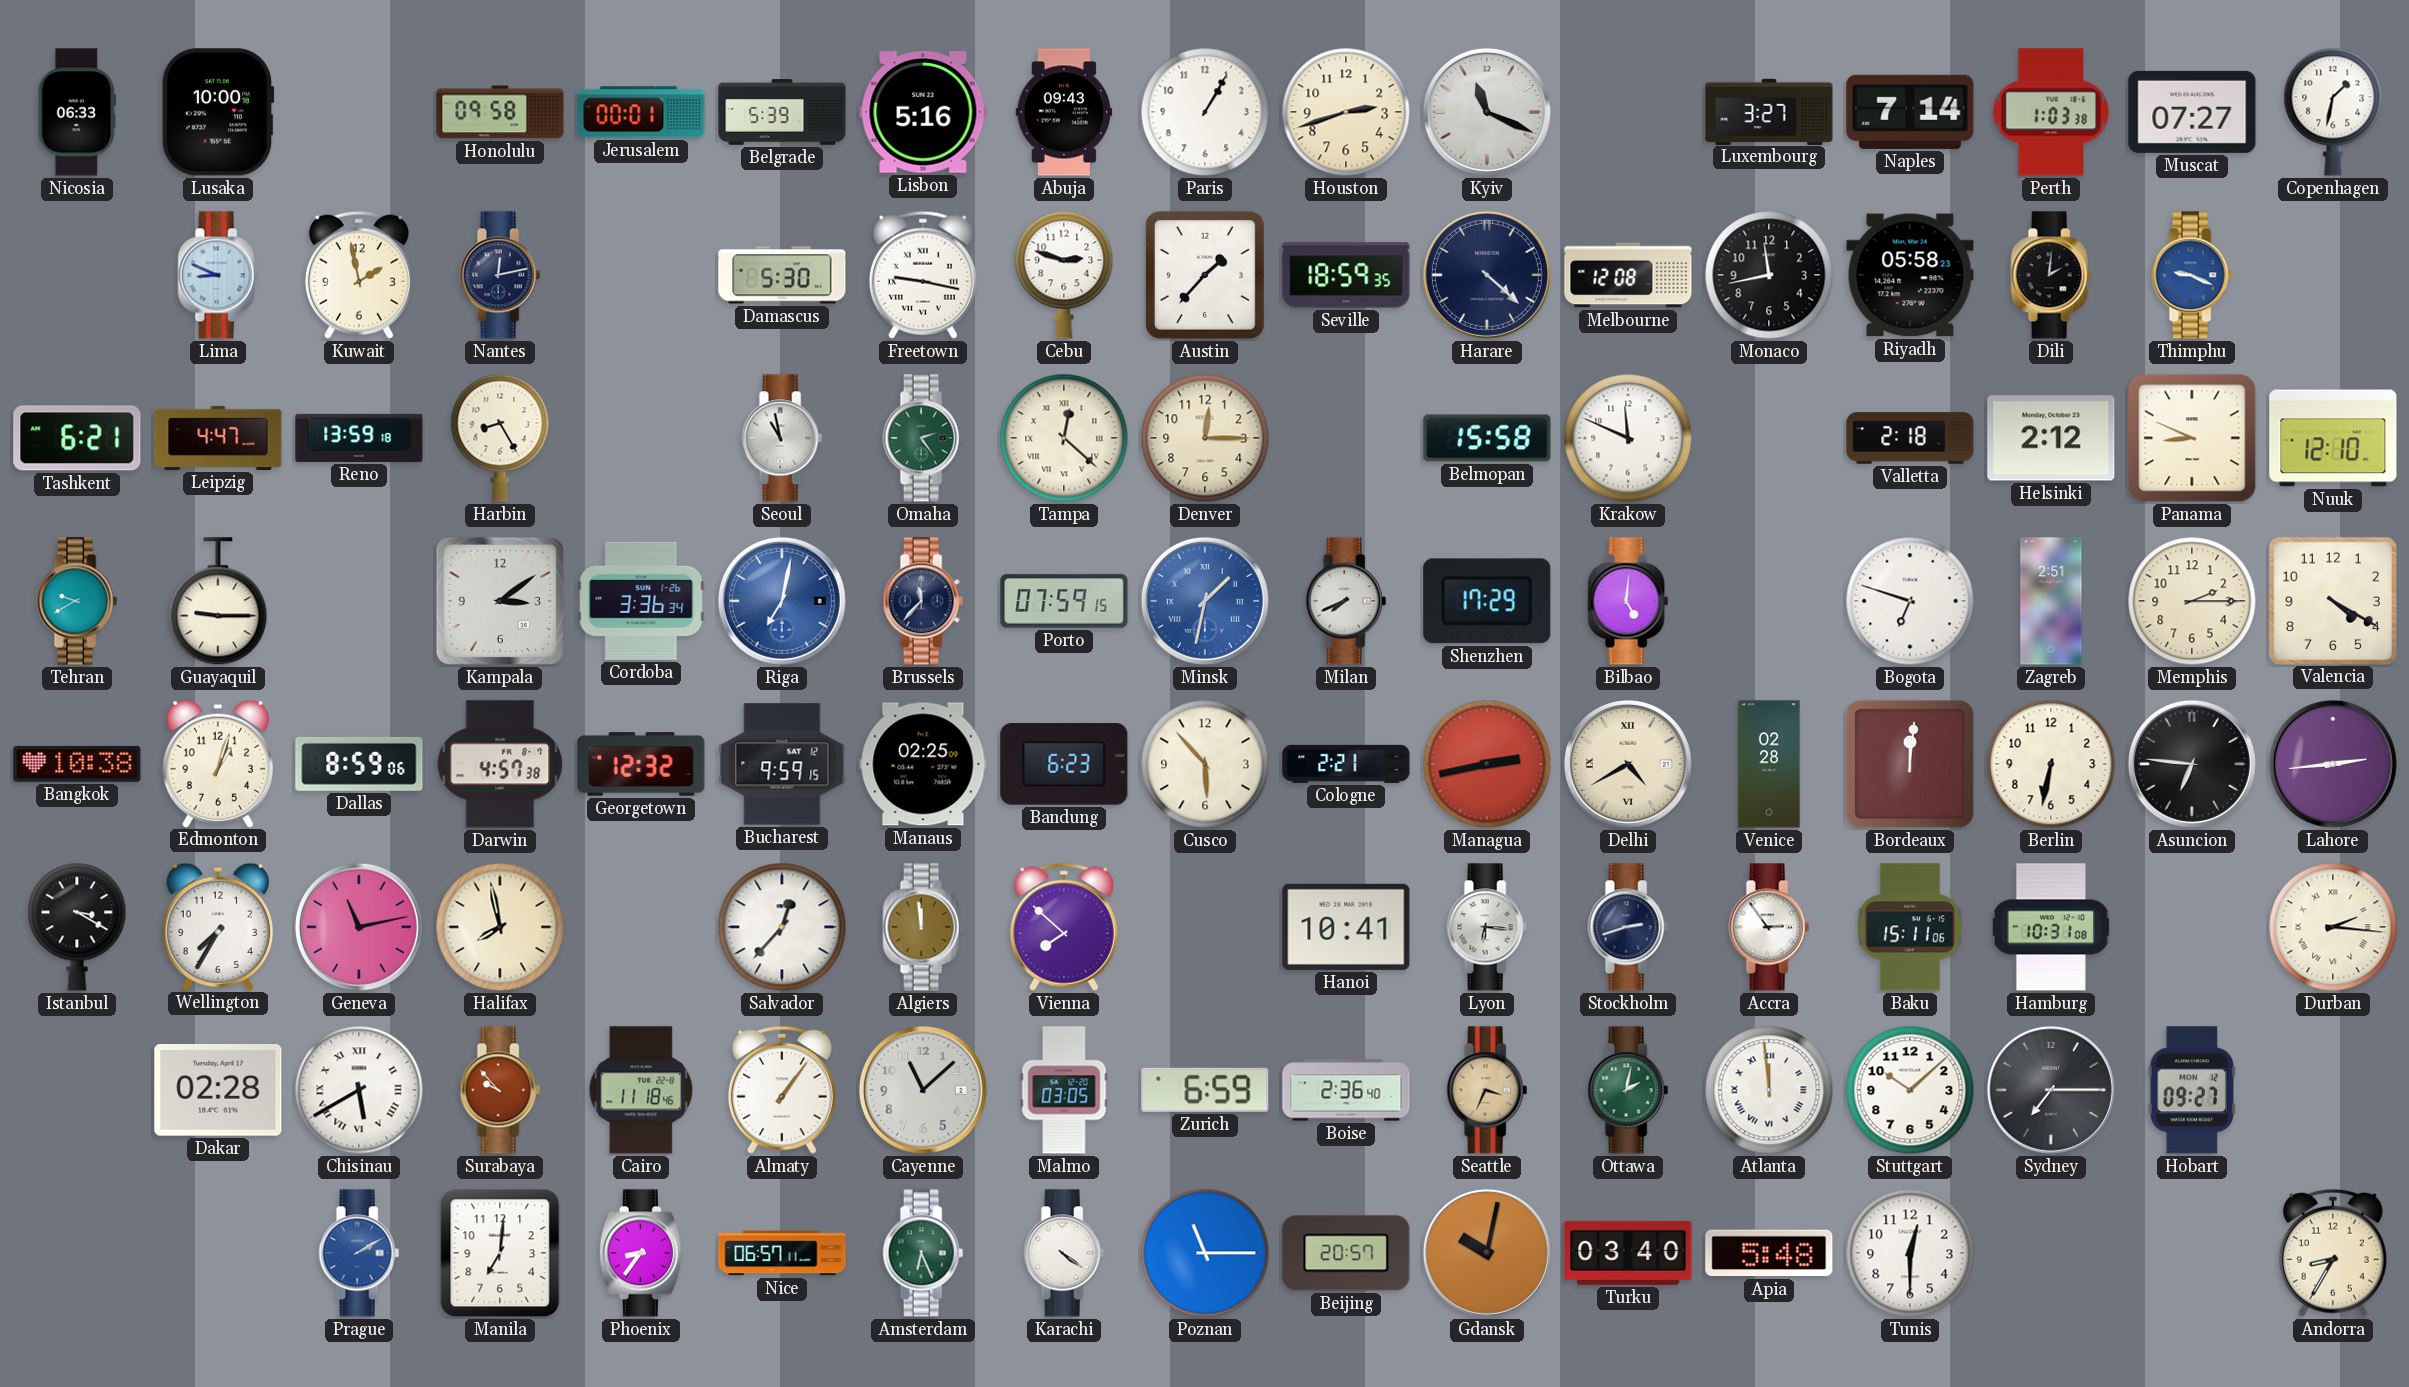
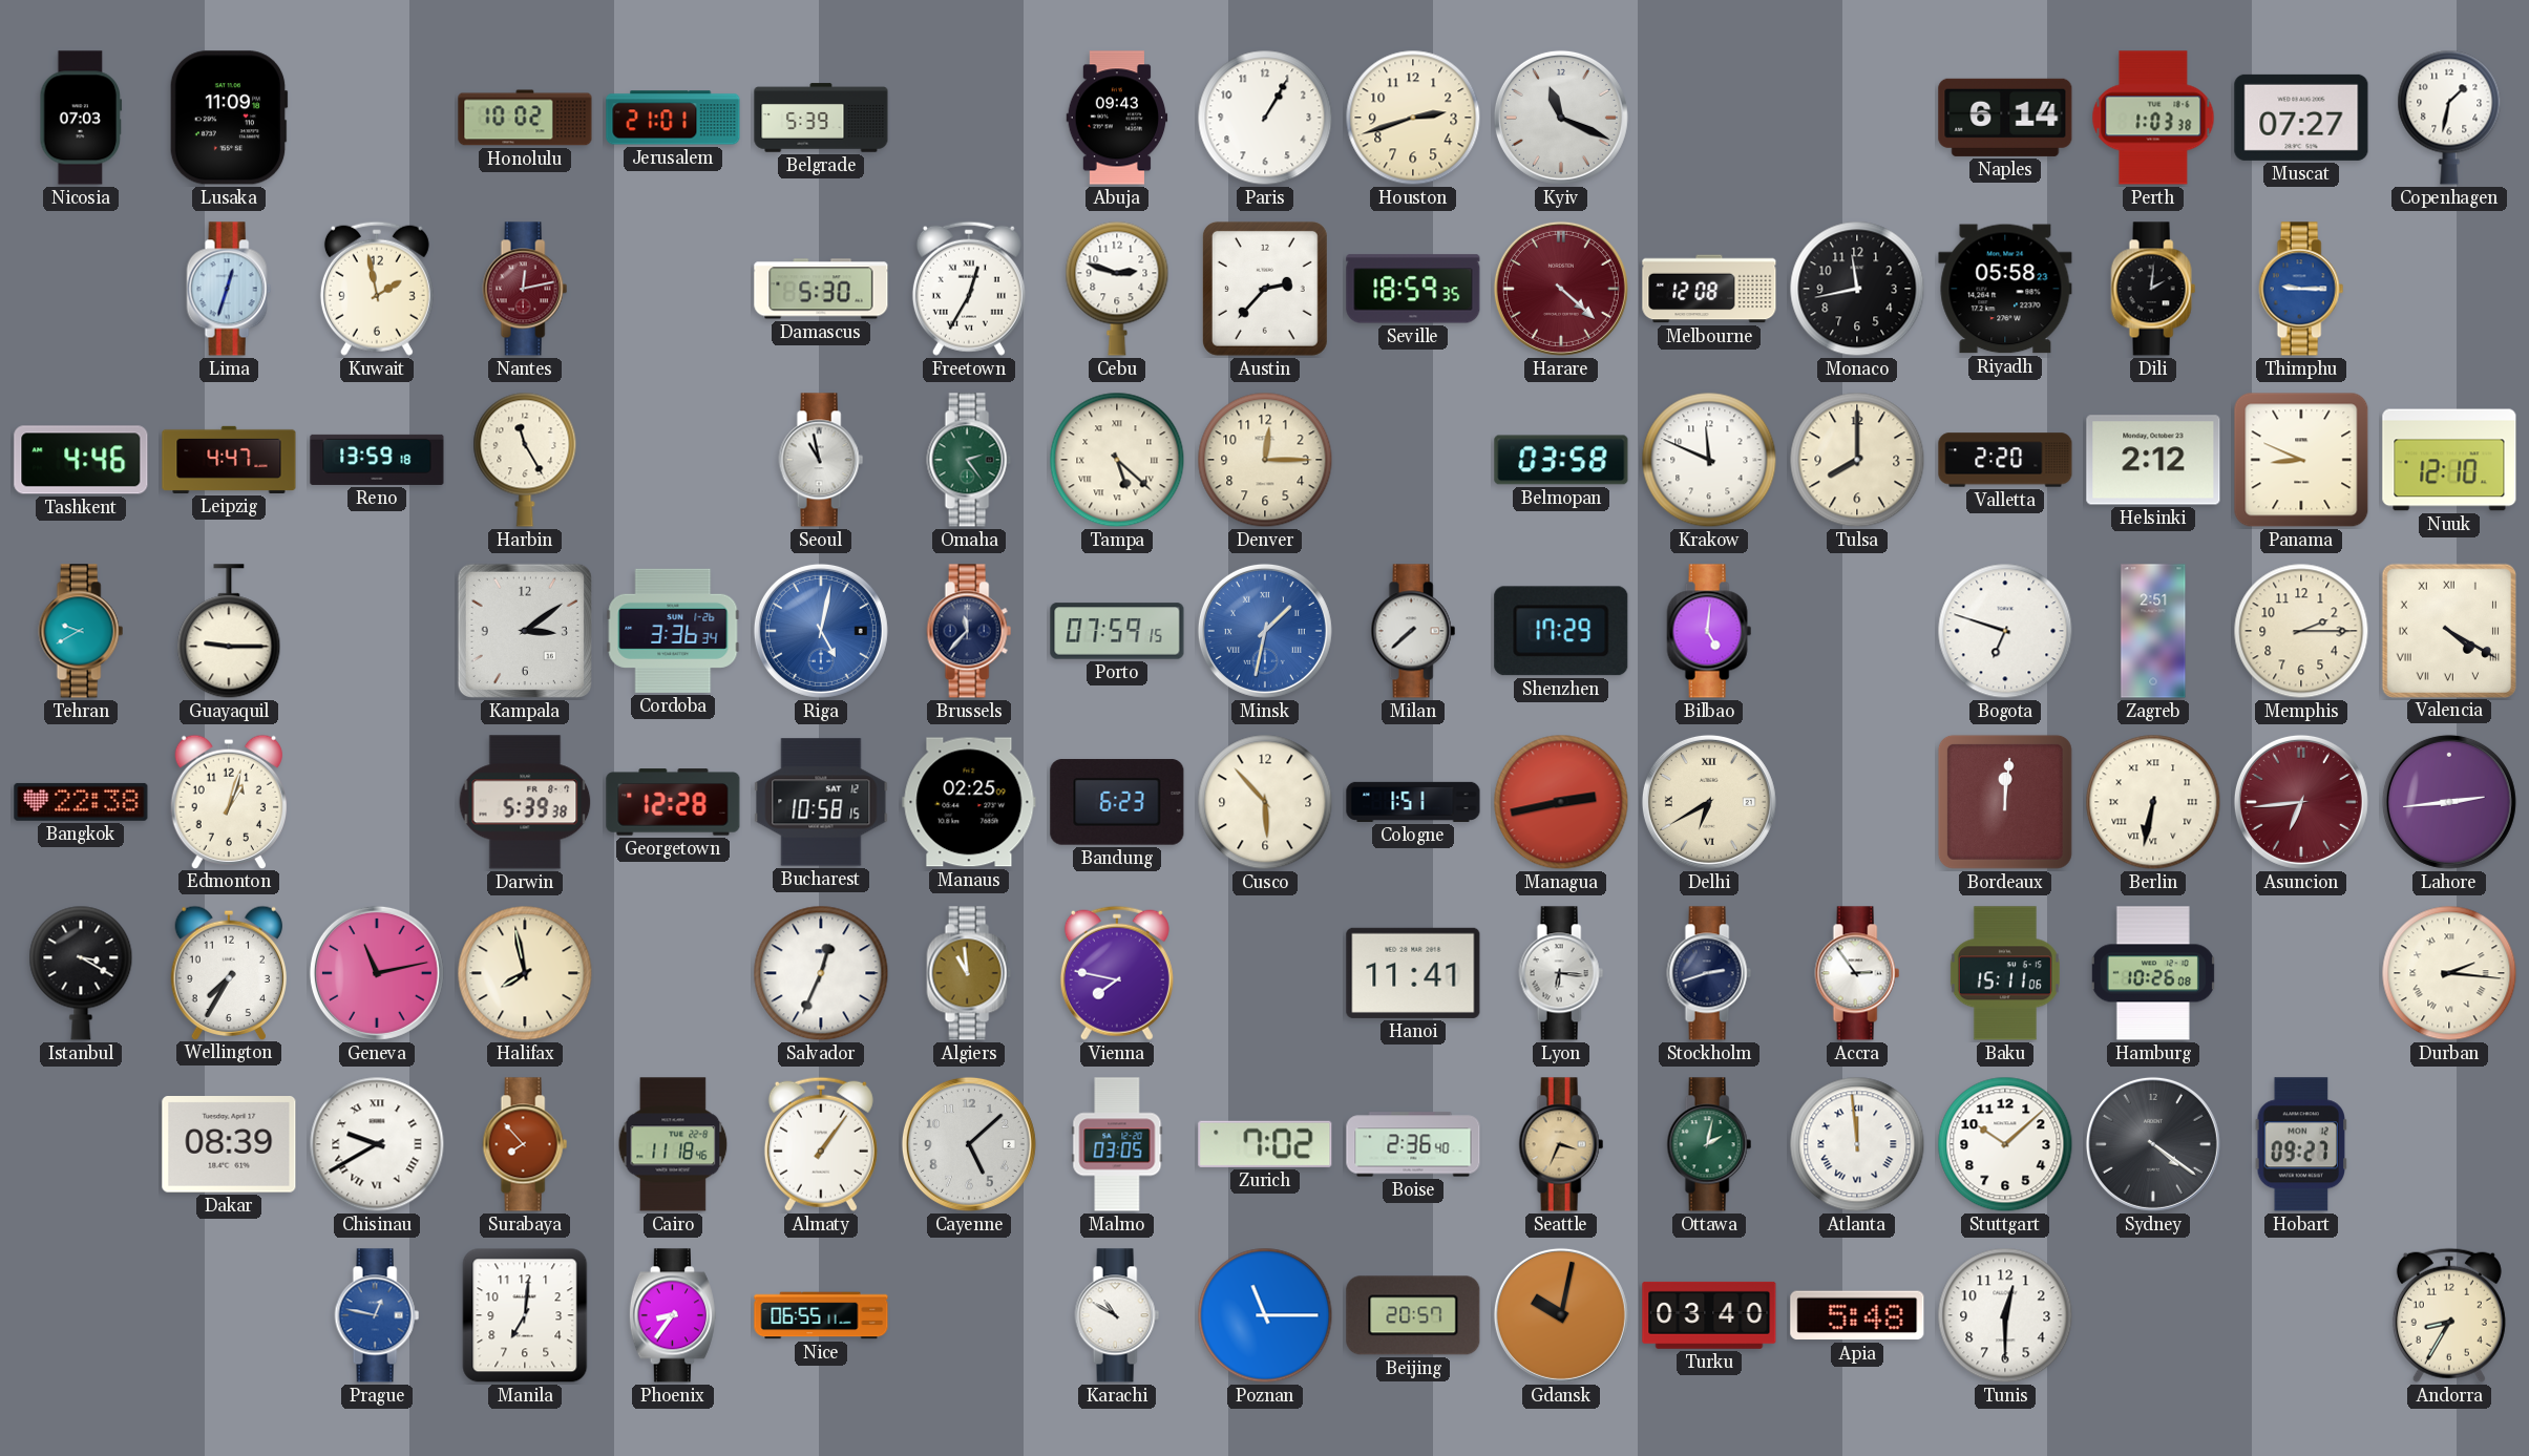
Nicosia: 06:33 -> 07:03 (81, 118)
Lusaka: 10:00 -> 11:09 (229, 118)
Honolulu: 09:58 -> 10:02 (525, 118)
Jerusalem: 00:01 -> 21:01 (673, 118)
Lisbon: 5:16 -> none (923, 113)
Luxembourg: 3:27 -> none (1769, 111)
Naples: 7:14 -> 6:14 (2005, 118)
Lima: 8:49 -> 12:33 (229, 289)
Nantes dial: navy -> burgundy (525, 289)
Freetown: 9:17 -> 12:35 (969, 289)
Austin: 1:37 -> 2:37 (1265, 289)
Harare dial: navy -> burgundy (1561, 289)
Thimphu: 9:19 -> 9:15 (2301, 289)
Tashkent: 6:21 -> 4:46 (81, 460)
Harbin: 8:25 -> 11:25 (525, 460)
Tampa: 12:22 -> 5:22 (1117, 460)
Belmopan: 15:58 -> 03:58 (1561, 460)
Tulsa: none -> 8:00 (1857, 460)
Valletta: 2:18 -> 2:20 (2005, 460)
Riga: 7:02 -> 5:02 (821, 631)
Milan: 7:41 -> 7:38 (1413, 631)
Valencia numerals: Arabic -> Roman (2448, 630)
Bangkok: 10:38 -> 22:38 (81, 802)
Dallas: 8:59 -> none (359, 764)
Darwin: 4:57 -> 5:39 (525, 802)
Georgetown: 12:32 -> 12:28 (673, 802)
Bucharest: 9:59 -> 10:58 (821, 802)
Cologne: 2:21 -> 1:51 (1413, 802)
Delhi: 4:40 -> 6:40 (1709, 802)
Venice: 02:28 -> none (1769, 764)
Berlin numerals: Arabic -> Roman (2153, 802)
Asuncion: 6:46 -> 6:44 (2301, 802)
Asuncion dial: black -> burgundy (2301, 802)
Salvador: 12:37 -> 12:34 (821, 973)
Algiers: 11:59 -> 10:59 (969, 973)
Vienna: 7:52 -> 7:47 (1117, 973)
Hanoi: 10:41 -> 11:41 (1413, 973)
Hamburg: 10:31 -> 10:26 (2153, 973)
Dakar: 02:28 -> 08:39 (229, 1144)
Chisinau: 5:40 -> 9:40 (377, 1144)
Surabaya: 9:53 -> 7:53 (525, 1144)
Cayenne: 11:08 -> 5:08 (969, 1144)
Zurich: 6:59 -> 7:02 (1265, 1144)
Sydney: 7:15 -> 4:21 (2153, 1144)
Prague: 2:10 -> 12:47 (377, 1315)
Nice: 06:57 -> 06:55 (821, 1315)
Amsterdam: 6:26 -> none (923, 1253)
Karachi: 4:21 -> 10:50 (1117, 1315)
